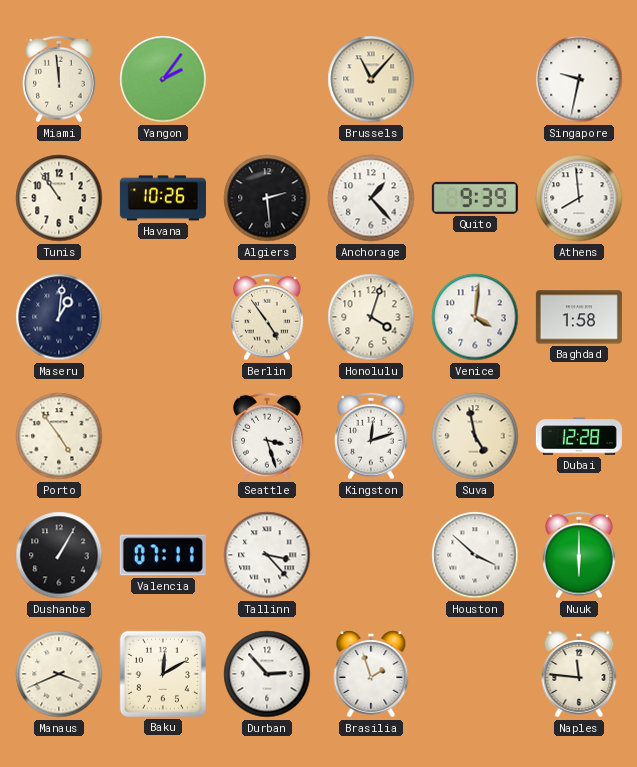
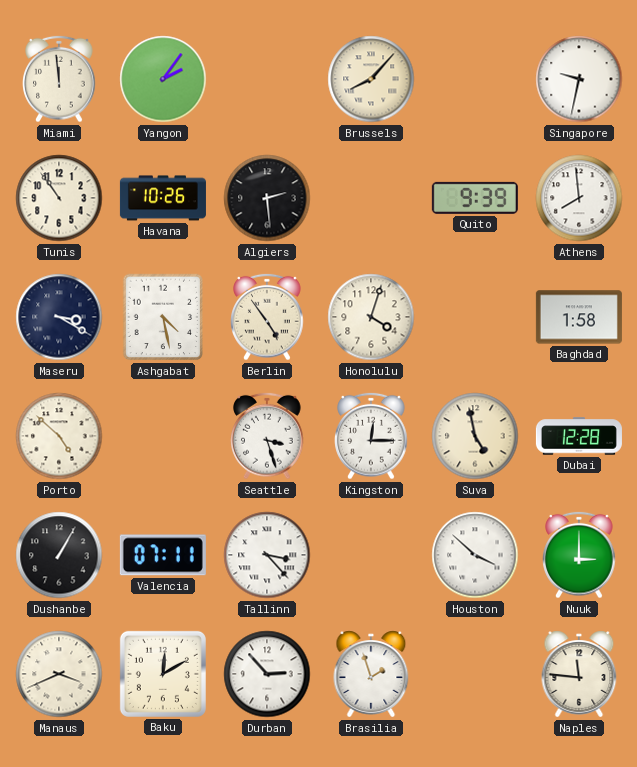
Brussels: 11:07 -> 8:07 (371, 79)
Anchorage: 1:23 -> none (371, 198)
Maseru: 1:01 -> 3:20 (59, 317)
Ashgabat: none -> 4:28 (163, 317)
Venice: 4:01 -> none (475, 317)
Porto: 4:54 -> 4:52 (59, 436)
Kingston: 12:12 -> 12:15 (371, 436)
Nuuk: 6:00 -> 3:00 (579, 555)
